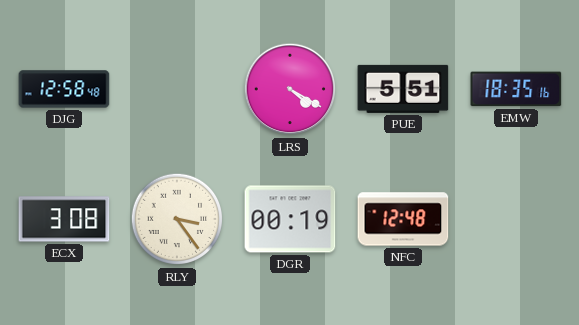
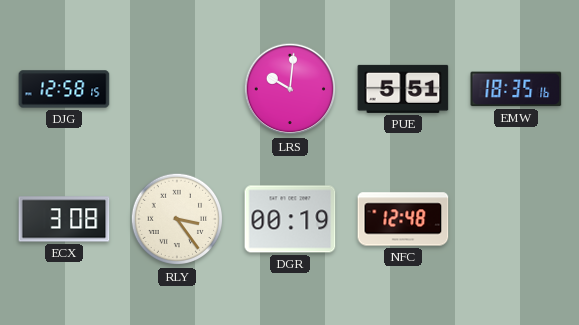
DJG: 12:58:48 -> 12:58:15 (64, 89)
LRS: 4:20 -> 10:01 (290, 89)
